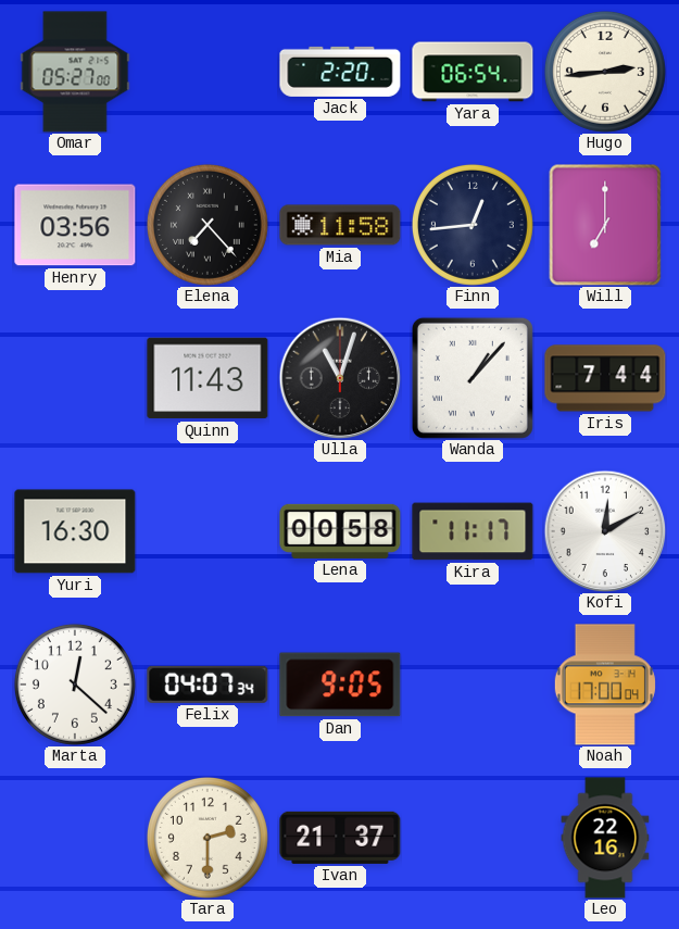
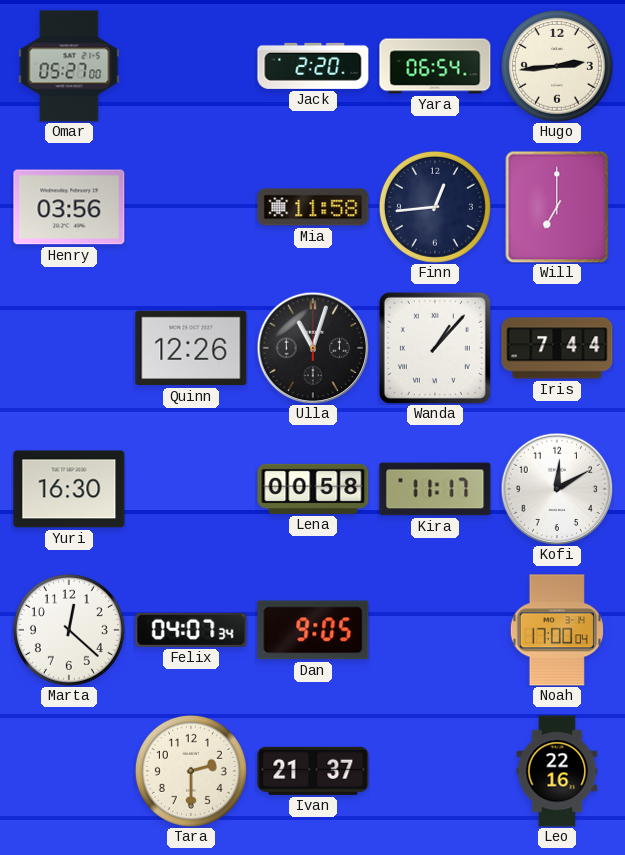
Elena: 7:23 -> none (208, 225)
Quinn: 11:43 -> 12:26 (191, 348)
